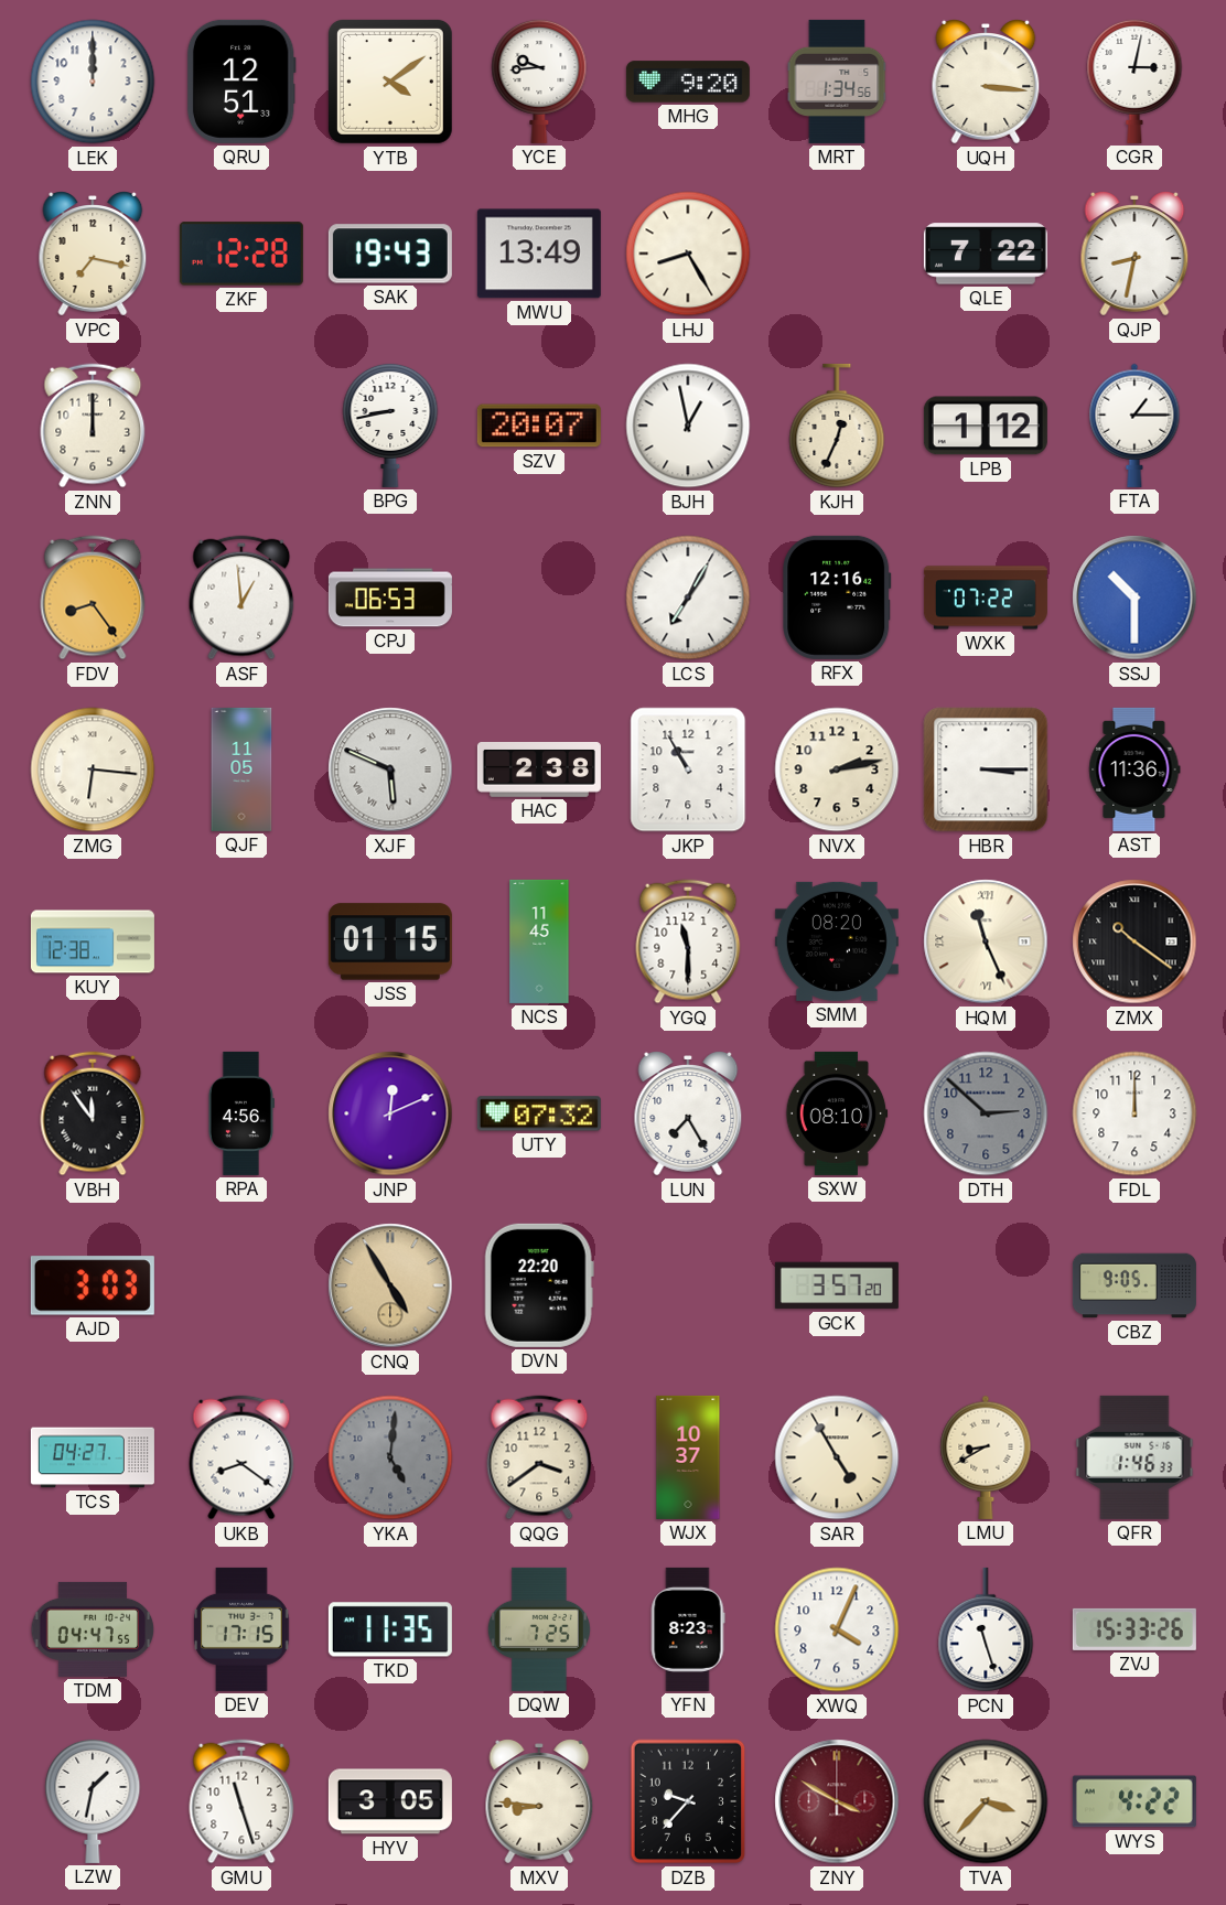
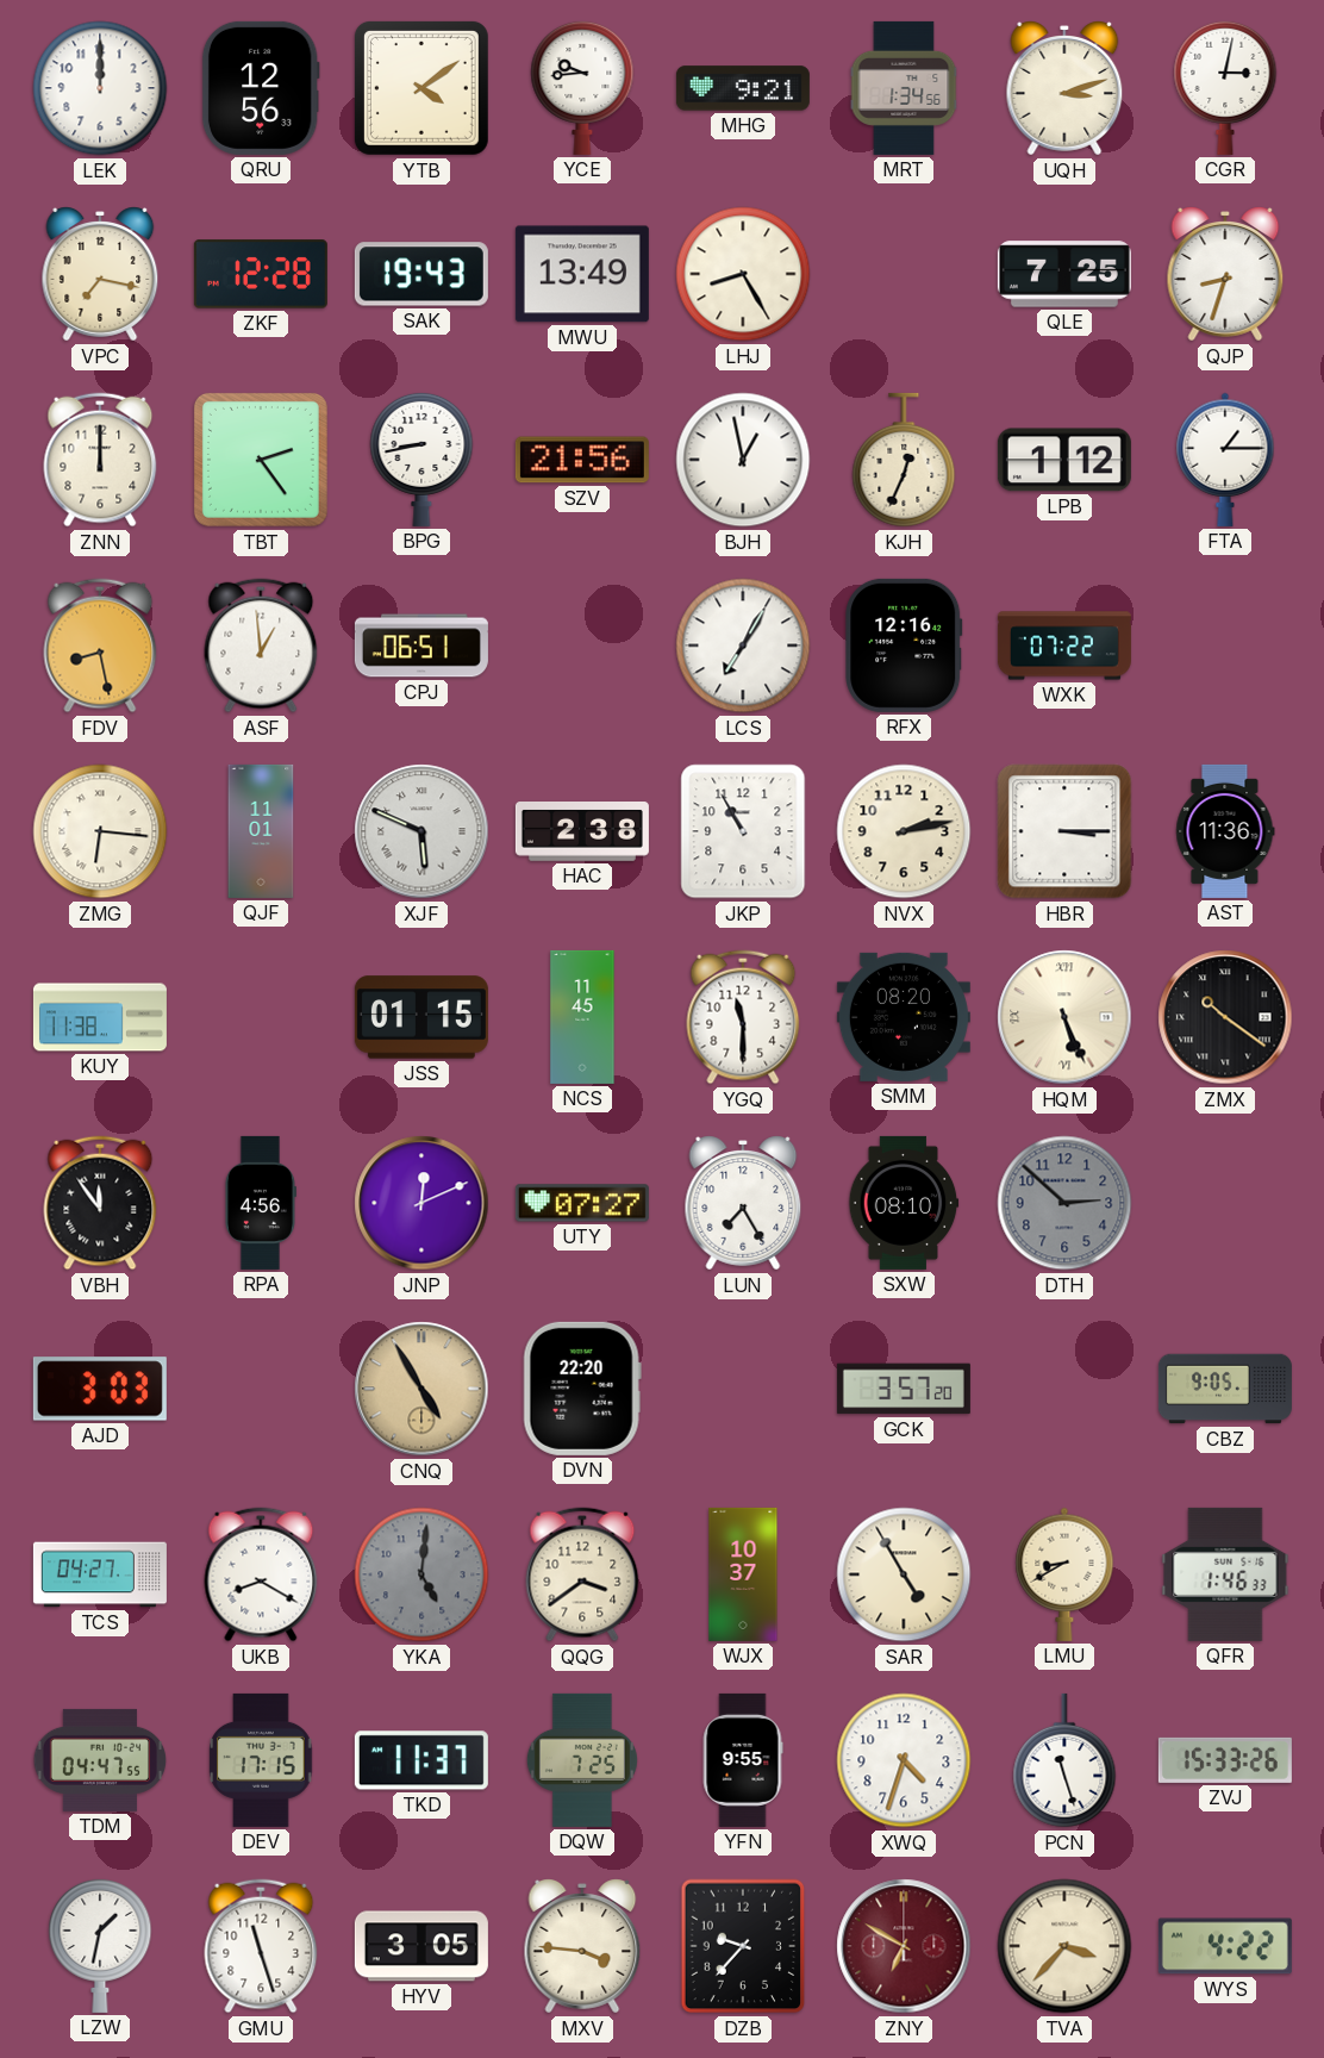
QRU: 12:51 -> 12:56 (261, 88)
MHG: 9:20 -> 9:21 (743, 88)
UQH: 3:16 -> 3:12 (1064, 88)
QLE: 7:22 -> 7:25 (1064, 274)
QJP: 8:32 -> 8:33 (1225, 274)
TBT: none -> 2:24 (261, 460)
SZV: 20:07 -> 21:56 (582, 460)
FDV: 8:24 -> 8:28 (100, 646)
CPJ: 06:53 -> 06:51 (421, 646)
SSJ: 10:30 -> none (1134, 598)
QJF: 11:05 -> 11:01 (261, 831)
KUY: 12:38 -> 11:38 (100, 1017)
HQM: 11:26 -> 5:26 (1064, 1017)
UTY: 07:32 -> 07:27 (582, 1203)
FDL: 12:00 -> none (1134, 1113)
UKB: 8:21 -> 8:20 (261, 1574)
TKD: 11:35 -> 11:37 (421, 1760)
YFN: 8:23 -> 9:55 (743, 1760)
XWQ: 4:04 -> 4:33 (904, 1760)
MXV: 8:46 -> 3:46 (582, 1946)
ZNY: 3:50 -> 6:50 (904, 1946)
